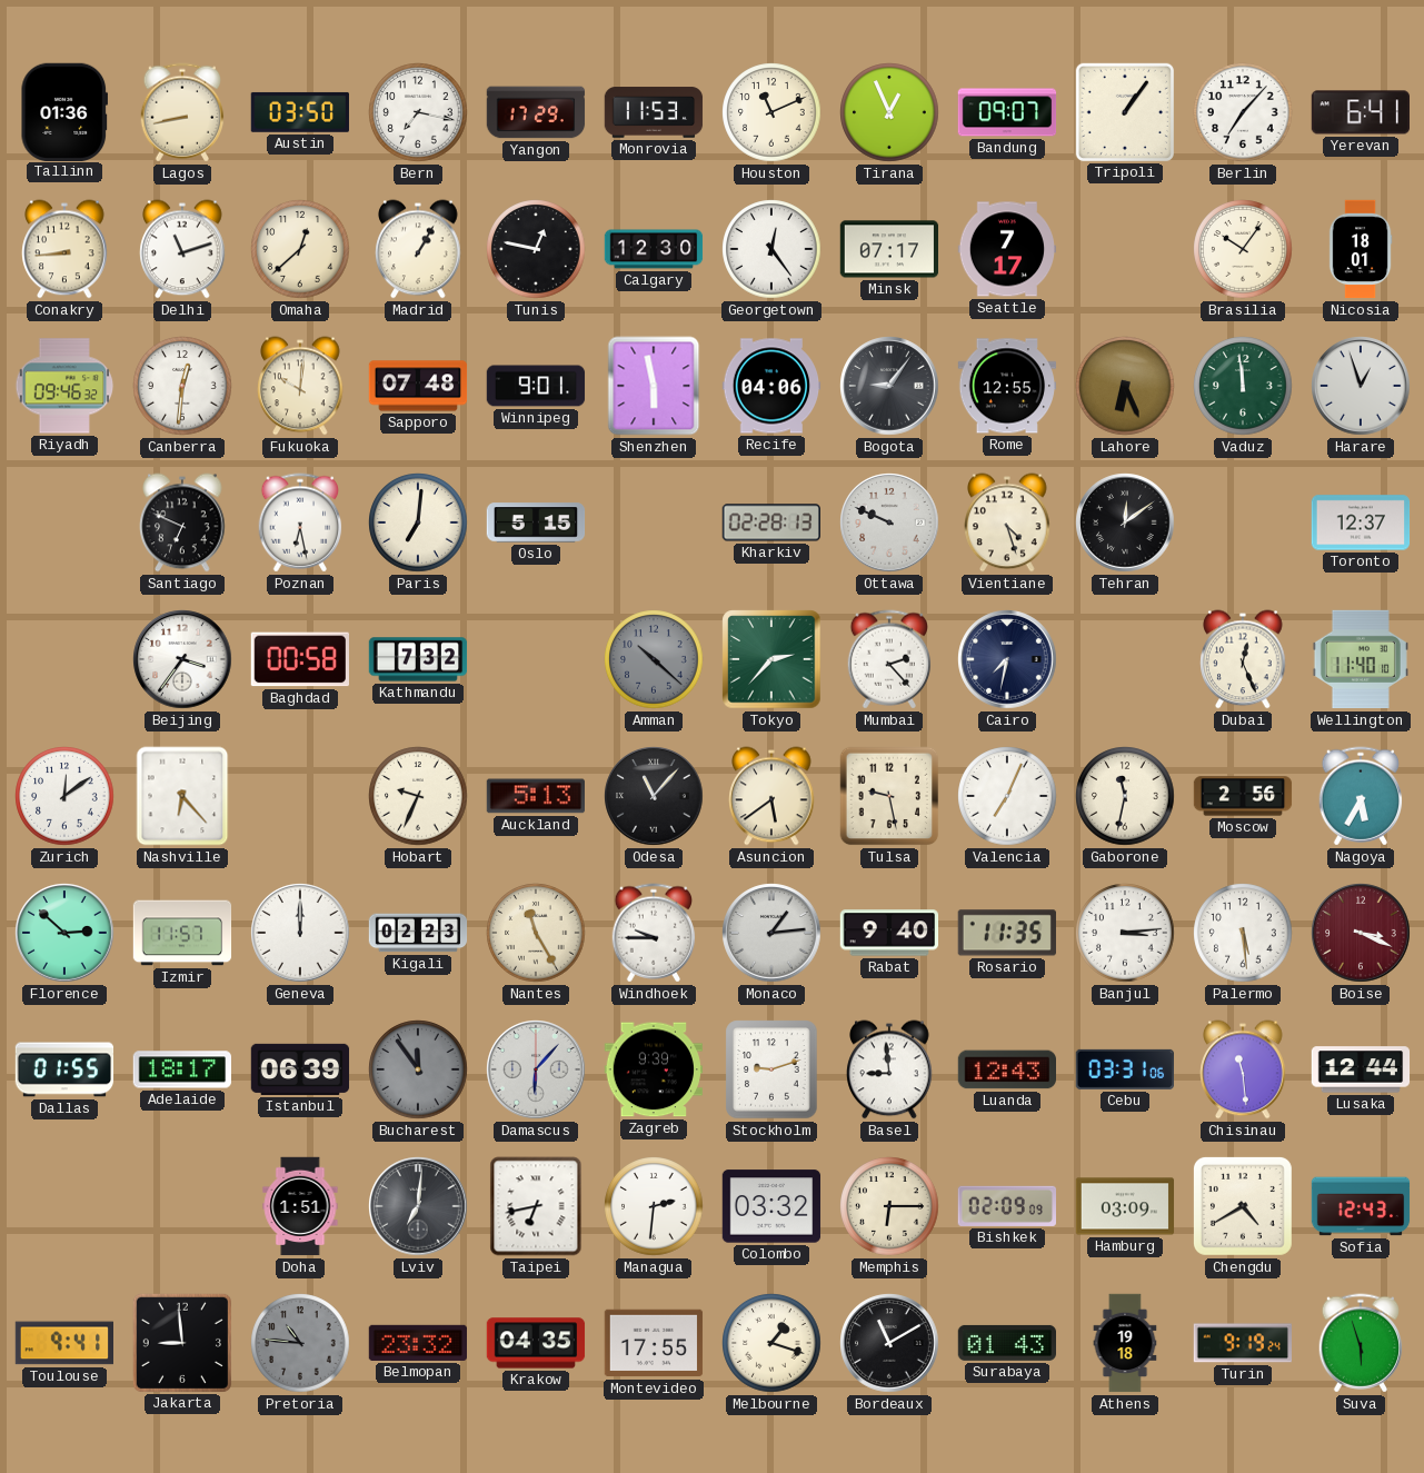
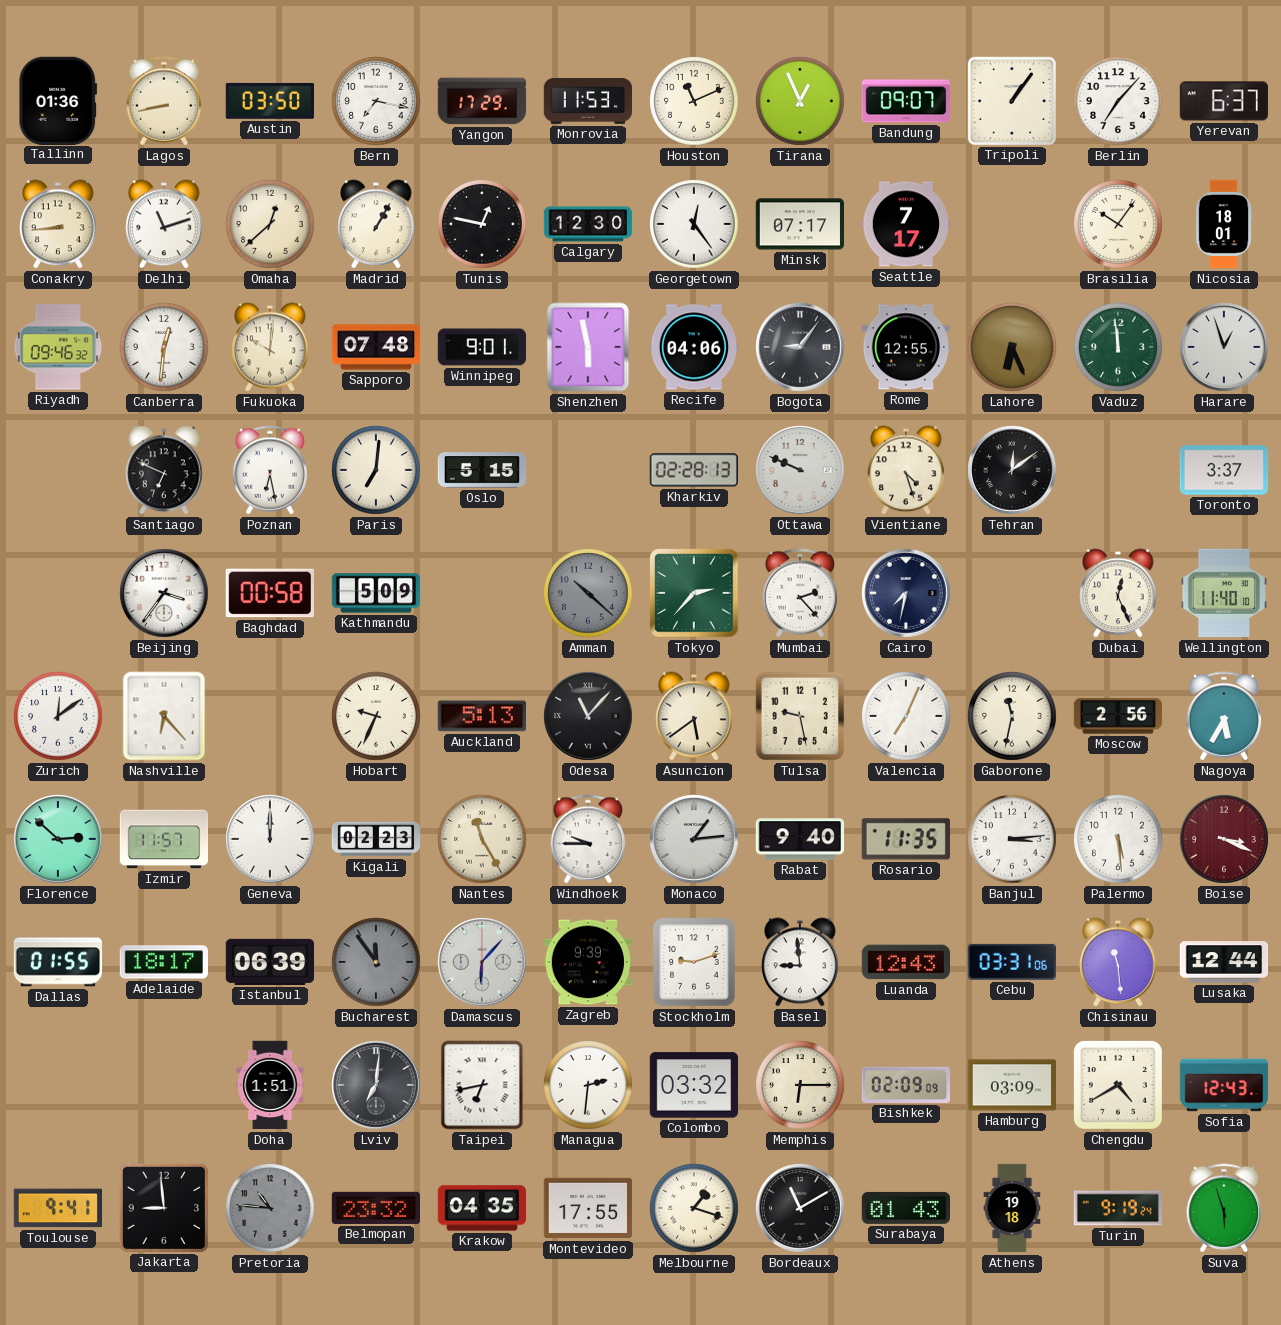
Yerevan: 6:41 -> 6:37 (1223, 101)
Toronto: 12:37 -> 3:37 (1224, 470)
Kathmandu: 7:32 -> 5:09 (376, 593)
